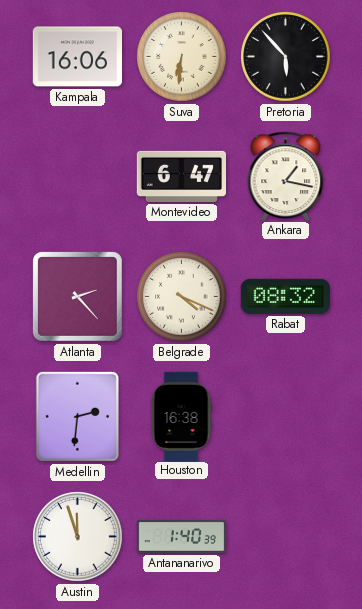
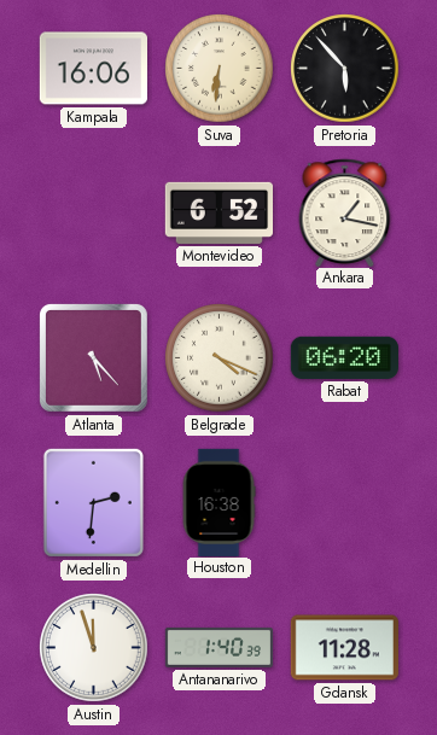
Montevideo: 6:47 -> 6:52 (218, 212)
Atlanta: 2:23 -> 5:23 (93, 357)
Rabat: 08:32 -> 06:20 (344, 357)
Gdansk: none -> 11:28 (344, 648)
